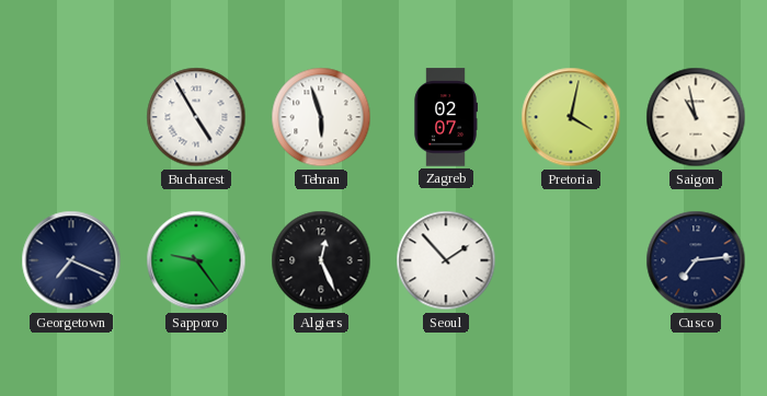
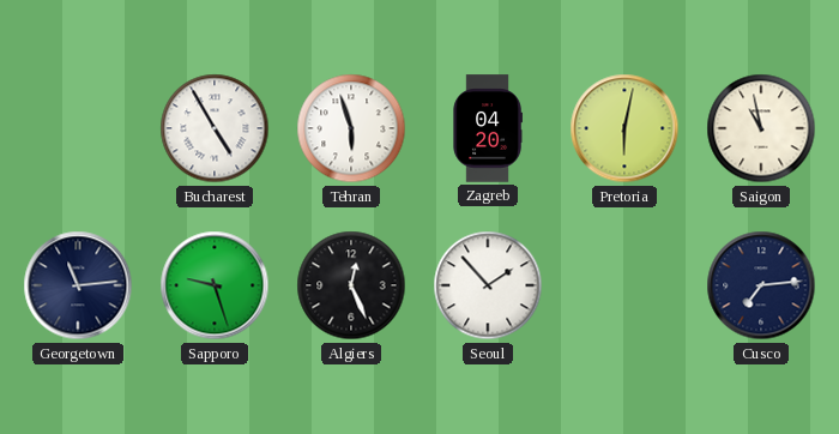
Zagreb: 02:07 -> 04:20 (488, 128)
Pretoria: 4:02 -> 6:02 (624, 128)
Georgetown: 7:19 -> 11:14 (78, 285)
Sapporo: 9:24 -> 9:27 (215, 285)
